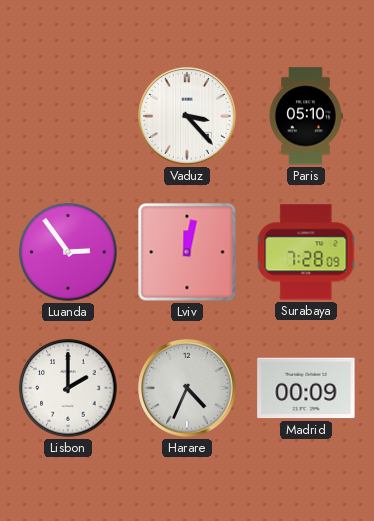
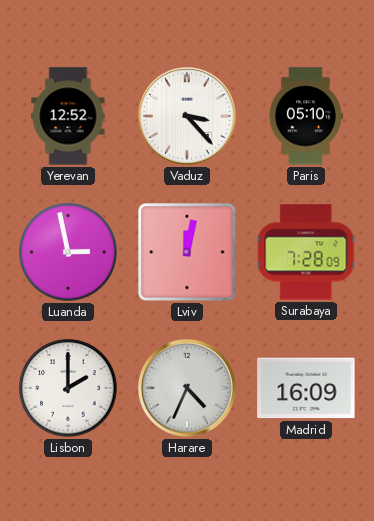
Yerevan: none -> 12:52 (68, 116)
Luanda: 2:54 -> 2:58 (68, 252)
Madrid: 00:09 -> 16:09 (306, 388)
